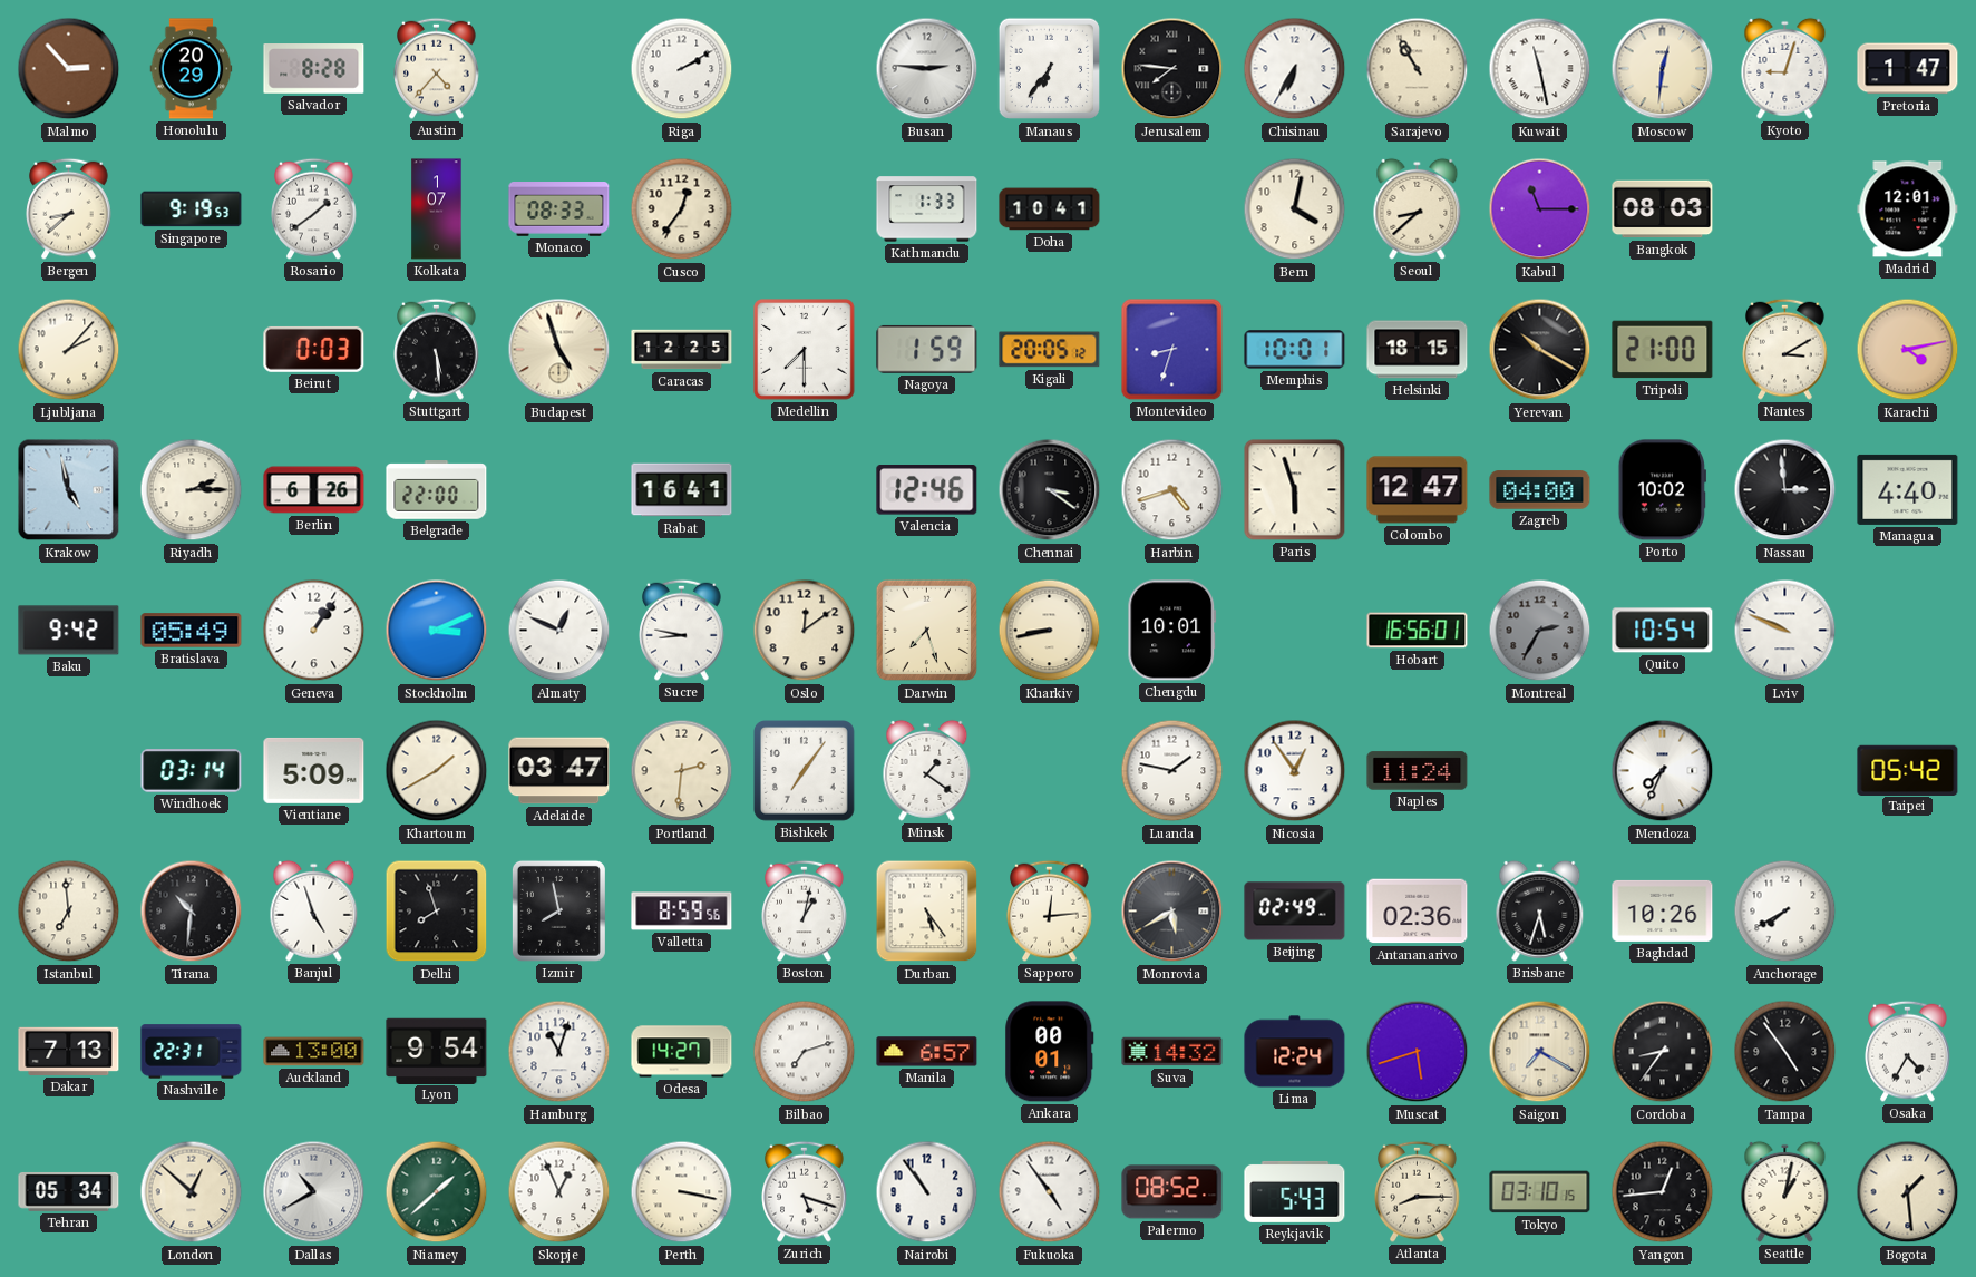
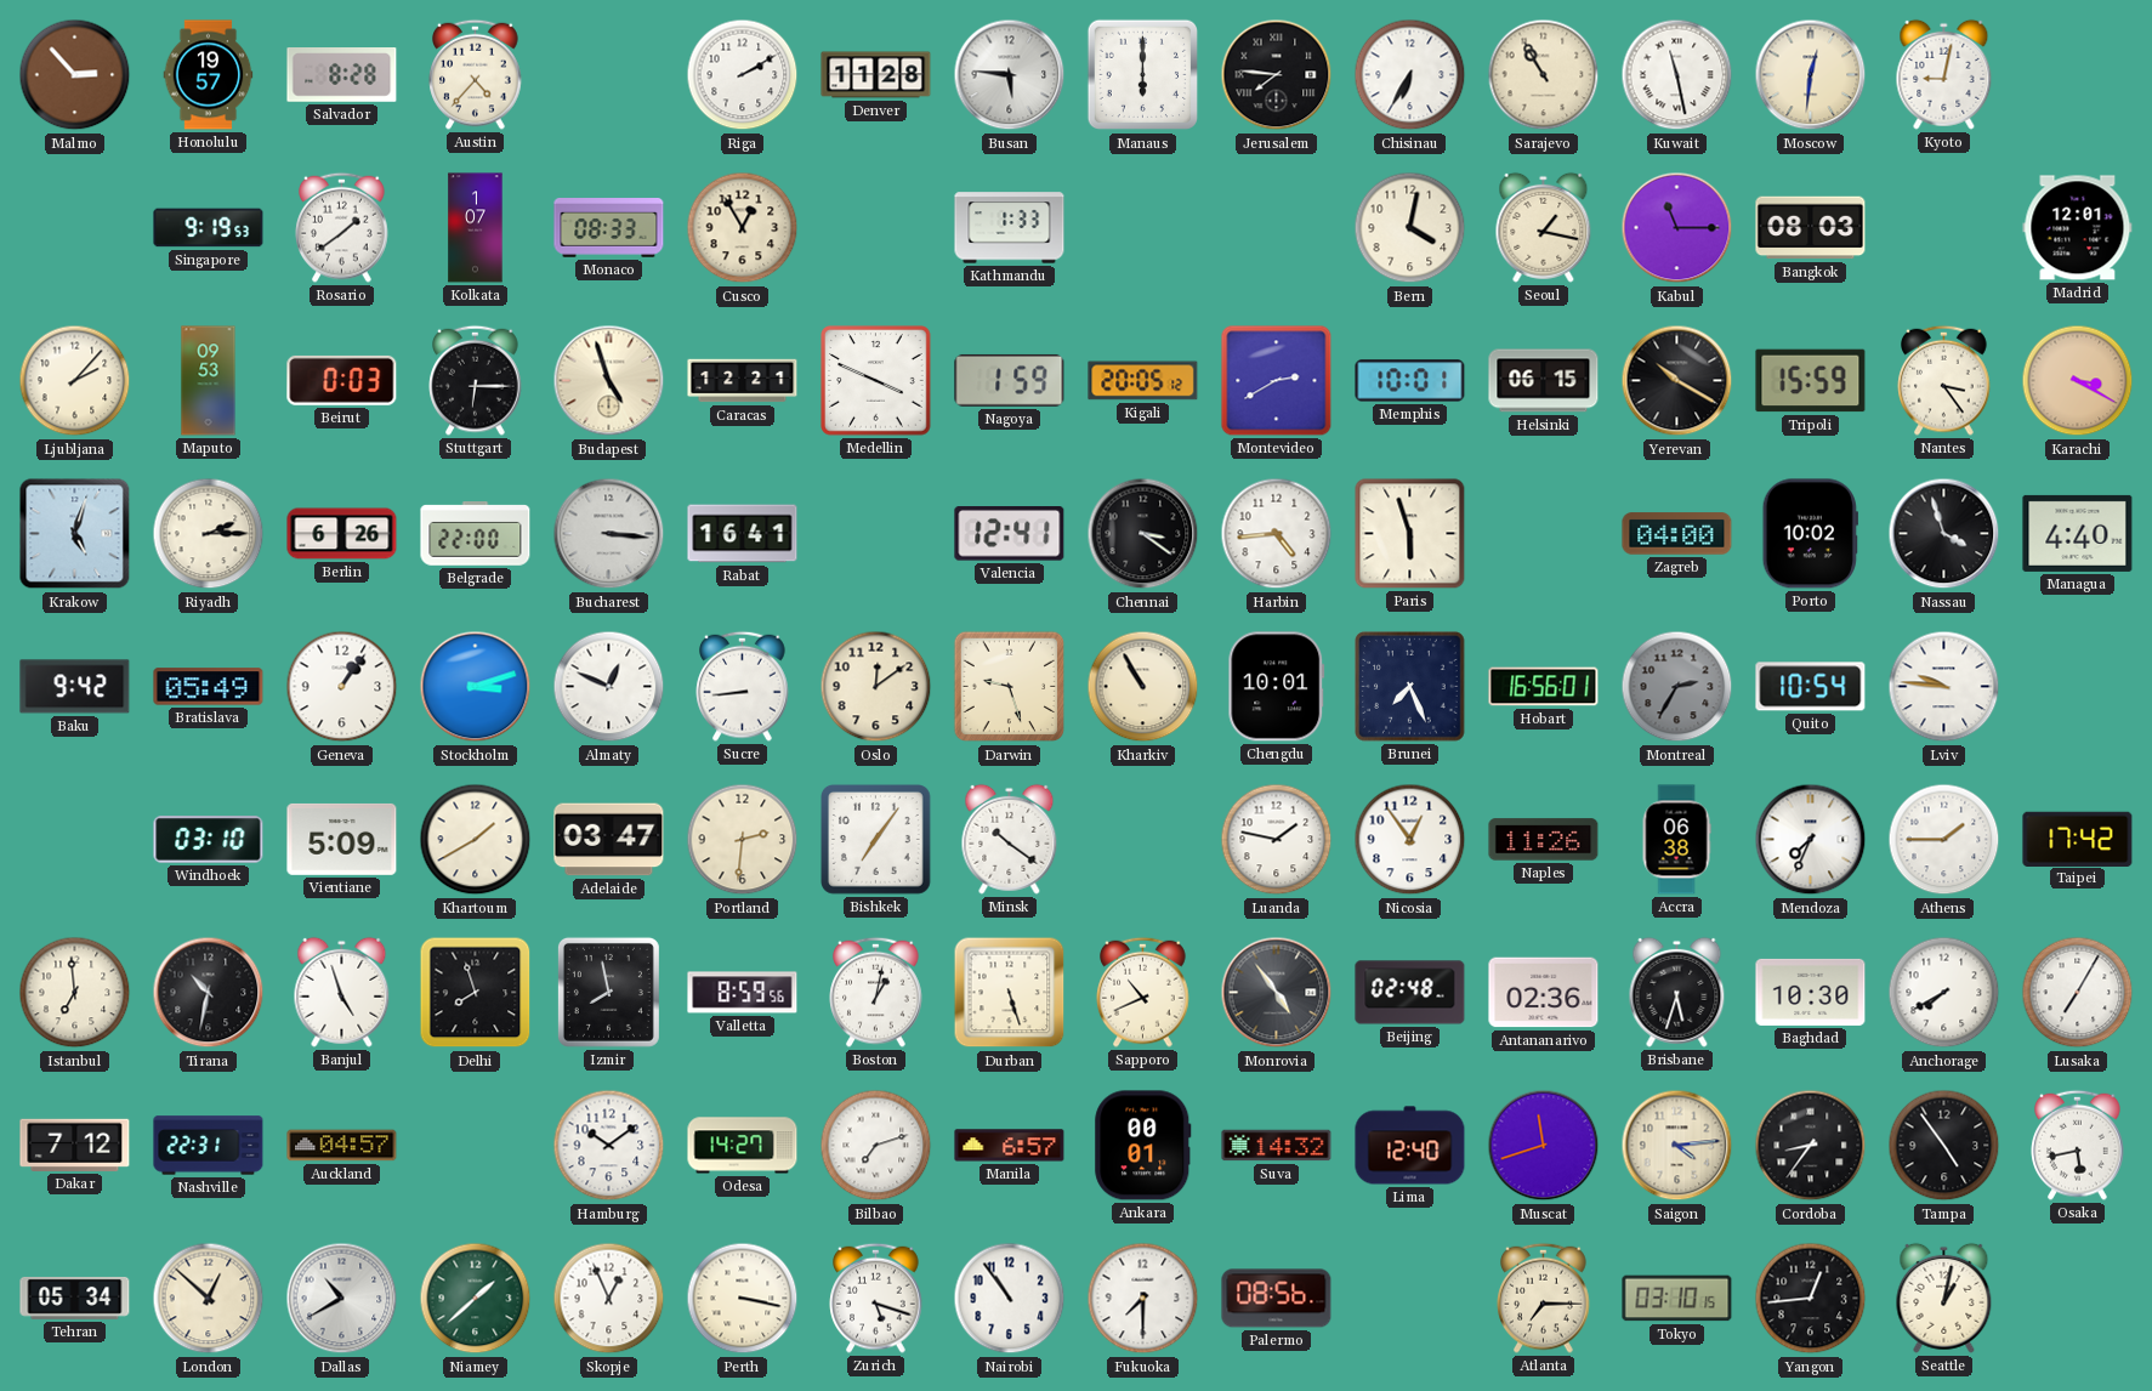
Honolulu: 20:29 -> 19:57 (209, 75)
Denver: none -> 11:28 (876, 75)
Busan: 2:46 -> 5:46 (1010, 75)
Manaus: 6:36 -> 6:00 (1143, 75)
Kyoto: 9:03 -> 9:02 (1944, 74)
Pretoria: 1:47 -> none (1908, 69)
Bergen: 8:38 -> none (69, 208)
Cusco: 12:36 -> 12:55 (743, 228)
Doha: 10:41 -> none (1050, 209)
Seoul: 8:38 -> 1:17 (1544, 227)
Maputo: none -> 09:53 (209, 381)
Stuttgart: 5:29 -> 6:15 (476, 380)
Caracas: 12:25 -> 12:21 (743, 381)
Medellin: 7:30 -> 3:49 (876, 381)
Montevideo: 8:33 -> 2:40 (1277, 381)
Helsinki: 18:15 -> 06:15 (1544, 381)
Tripoli: 21:00 -> 15:59 (1811, 381)
Nantes: 3:10 -> 3:24 (1944, 380)
Karachi: 4:13 -> 3:20 (2078, 381)
Krakow: 4:58 -> 5:03 (75, 534)
Bucharest: none -> 3:16 (609, 534)
Valencia: 12:46 -> 12:41 (1010, 534)
Harbin: 4:42 -> 4:44 (1277, 534)
Colombo: 12:47 -> none (1418, 490)
Nassau: 2:59 -> 3:57 (1944, 534)
Stockholm: 3:11 -> 3:12 (476, 687)
Sucre: 8:47 -> 8:44 (743, 686)
Darwin: 7:27 -> 9:27 (1010, 687)
Kharkiv: 8:43 -> 10:55 (1143, 687)
Brunei: none -> 7:26 (1410, 687)
Lviv: 9:49 -> 9:46 (1944, 687)
Windhoek: 03:14 -> 03:10 (209, 840)
Minsk: 1:21 -> 10:21 (1010, 839)
Naples: 11:24 -> 11:26 (1544, 840)
Accra: none -> 06:38 (1676, 840)
Athens: none -> 1:45 (1944, 840)
Taipei: 05:42 -> 17:42 (2078, 839)
Tirana: 10:31 -> 10:32 (209, 993)
Durban: 5:24 -> 5:27 (1010, 993)
Sapporo: 12:14 -> 10:41 (1143, 992)
Monrovia: 5:40 -> 4:54 (1277, 993)
Beijing: 02:49 -> 02:48 (1410, 993)
Baghdad: 10:26 -> 10:30 (1811, 992)
Lusaka: none -> 7:05 (2078, 993)
Dakar: 7:13 -> 7:12 (75, 1145)
Auckland: 13:00 -> 04:57 (342, 1146)
Lyon: 9:54 -> none (437, 1051)
Hamburg: 11:03 -> 10:09 (609, 1146)
Lima: 12:24 -> 12:40 (1410, 1146)
Muscat: 5:42 -> 11:42 (1544, 1146)
Saigon: 7:20 -> 4:14 (1677, 1146)
Osaka: 4:35 -> 5:43 (2078, 1145)
Fukuoka: 4:54 -> 7:30 (1143, 1299)
Palermo: 08:52 -> 08:56 (1277, 1299)
Reykjavik: 5:43 -> none (1295, 1191)
Atlanta: 8:15 -> 7:15 (1544, 1298)
Bogota: 1:29 -> none (1908, 1192)
